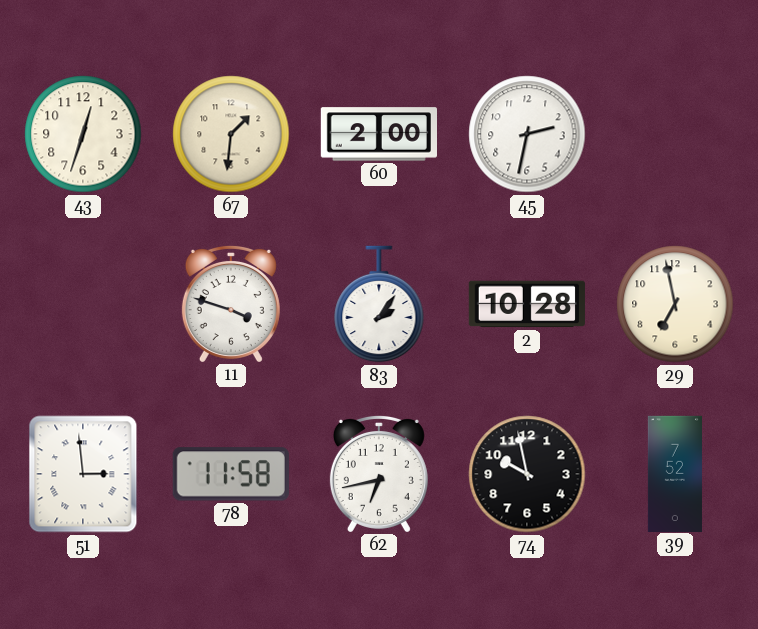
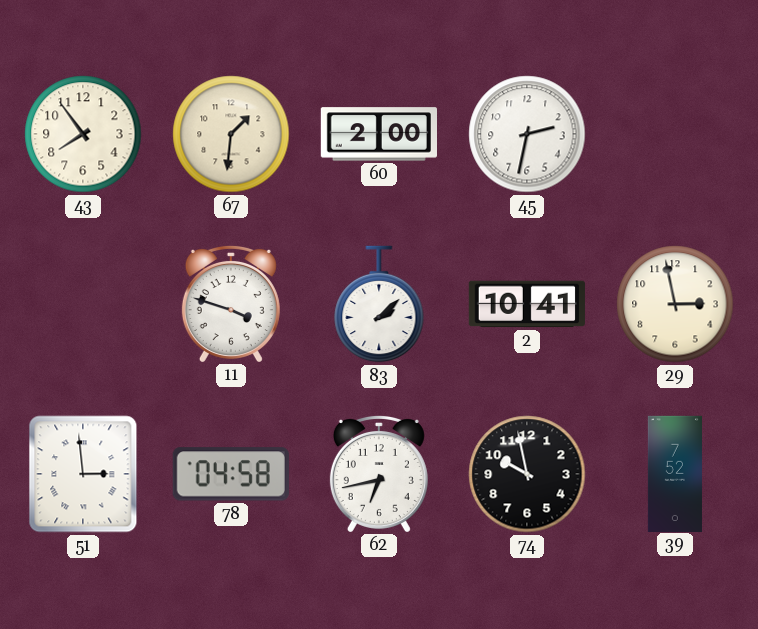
43: 12:33 -> 7:54 (83, 134)
83: 2:06 -> 2:08 (379, 304)
2: 10:28 -> 10:41 (527, 304)
29: 6:58 -> 2:58 (675, 304)
78: 11:58 -> 04:58 (231, 474)
